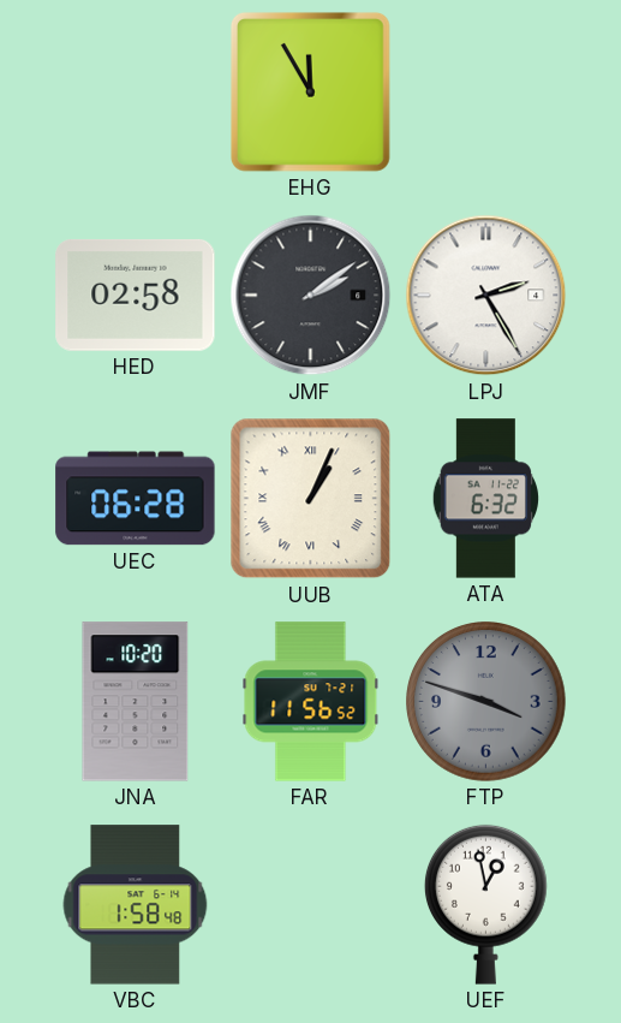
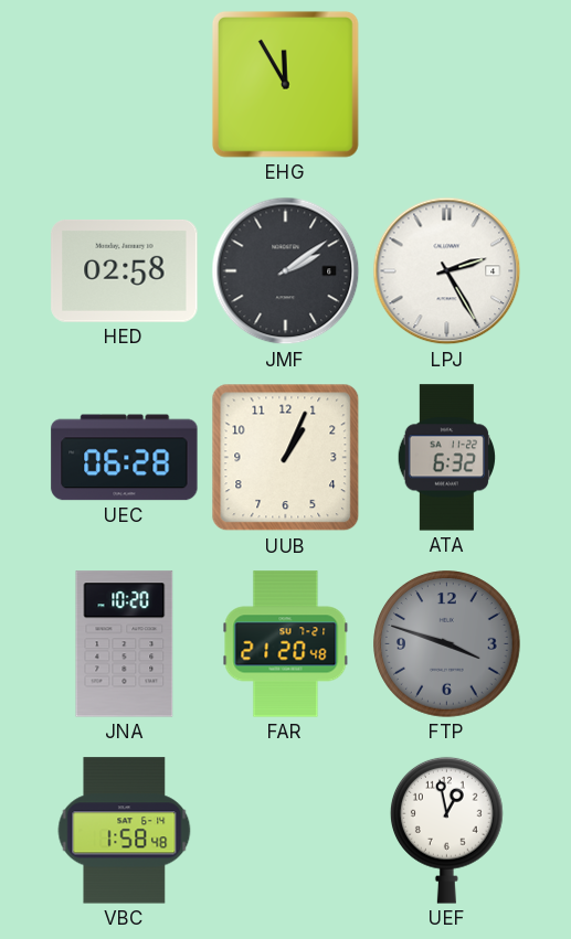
UUB numerals: Roman -> Arabic (286, 458)
FAR: 11:56 -> 21:20 (286, 644)
